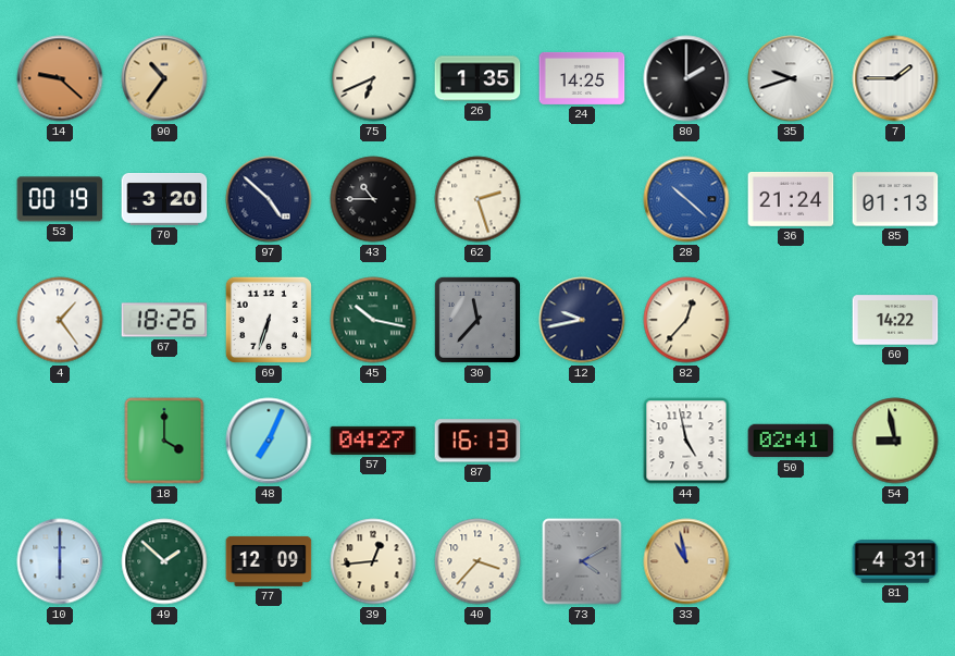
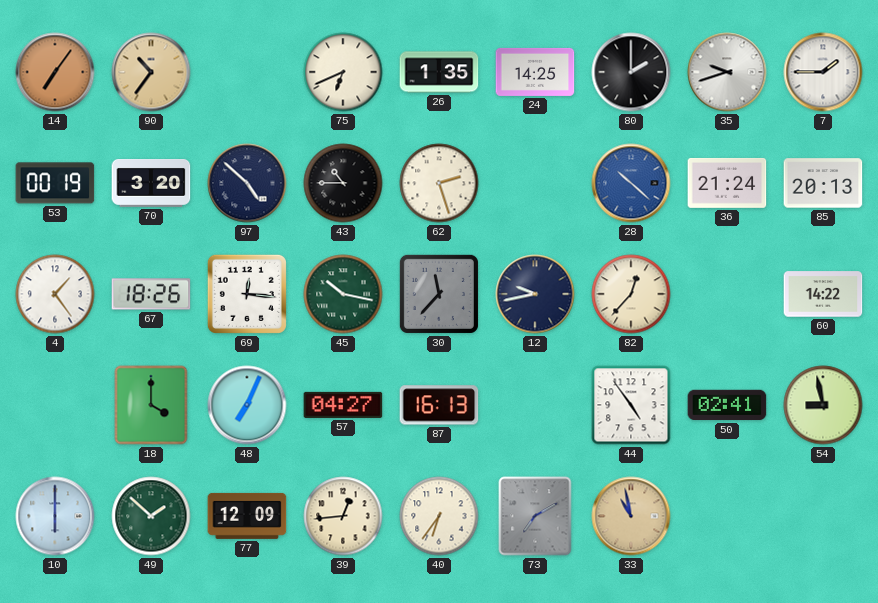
14: 9:22 -> 7:06 (55, 72)
85: 01:13 -> 20:13 (823, 183)
69: 6:33 -> 12:16 (247, 294)
44: 4:58 -> 4:54 (631, 405)
40: 3:37 -> 6:36 (439, 516)
73: 4:10 -> 7:10 (535, 516)
81: 4:31 -> none (895, 561)
